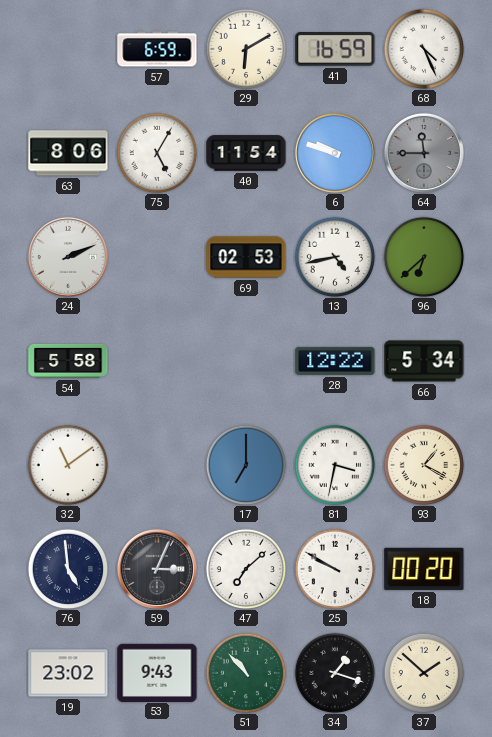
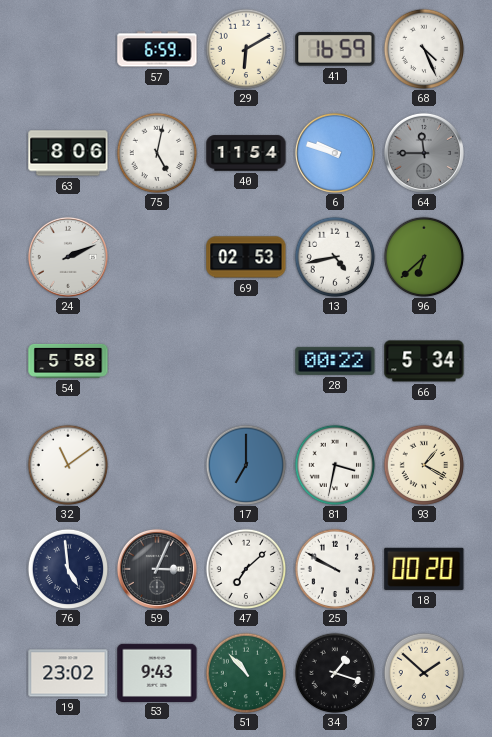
75: 5:05 -> 5:02 (157, 153)
28: 12:22 -> 00:22 (335, 361)
